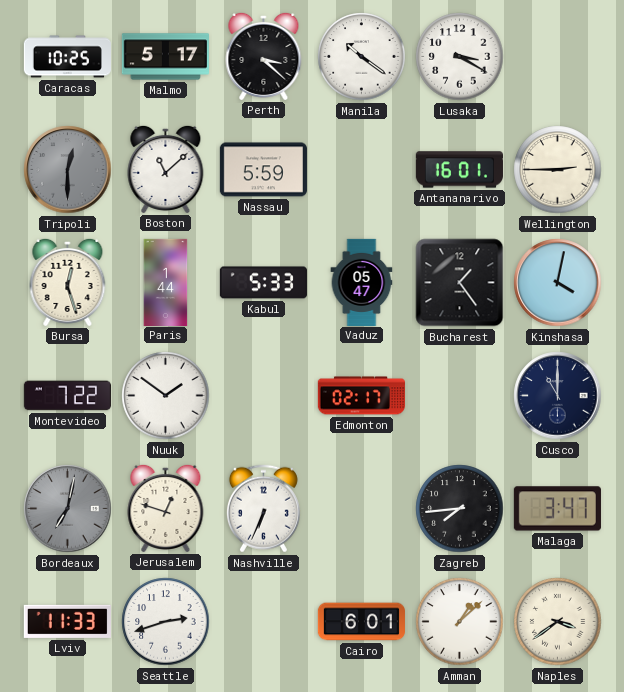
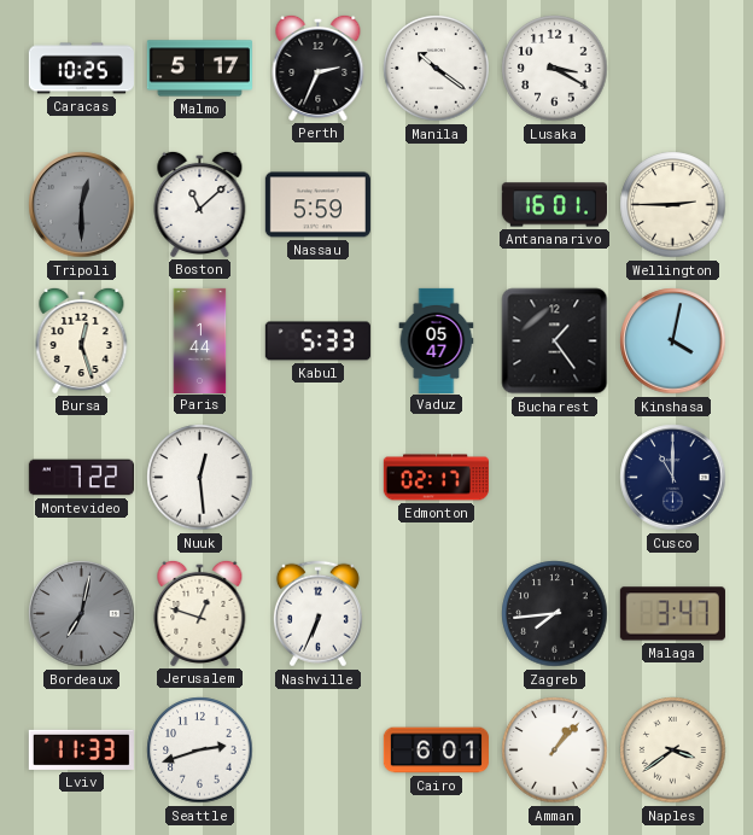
Perth: 3:22 -> 2:34 (319, 68)
Nuuk: 1:51 -> 12:29 (200, 478)
Amman: 1:08 -> 1:07 (555, 751)
